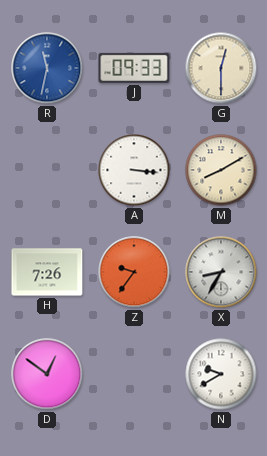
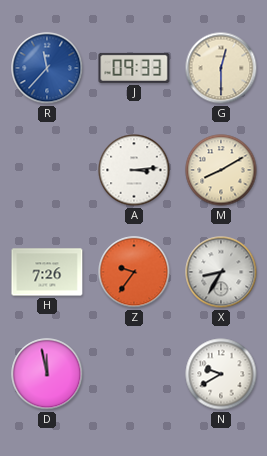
R: 11:32 -> 11:37 (47, 68)
A: 3:16 -> 3:14 (134, 170)
D: 12:51 -> 11:58 (47, 374)
